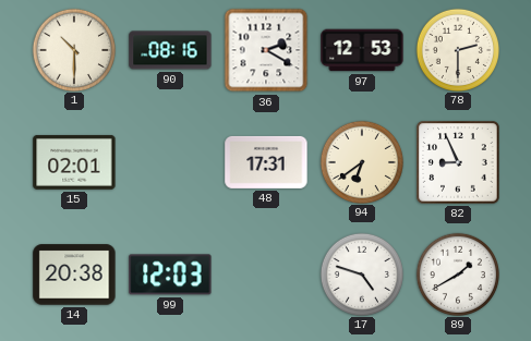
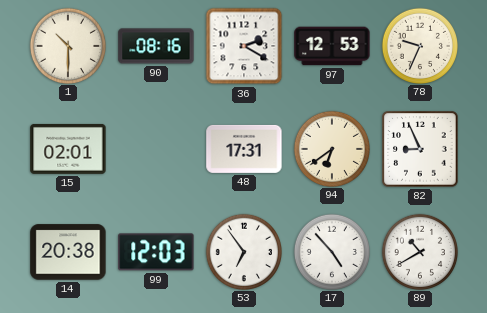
78: 2:30 -> 9:34 (419, 45)
53: none -> 6:54 (243, 251)
17: 4:48 -> 4:53 (331, 251)
89: 1:40 -> 10:40 (419, 251)
